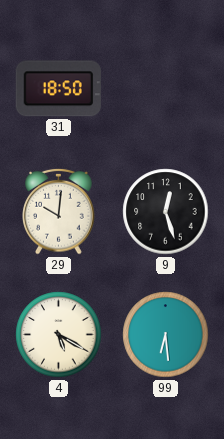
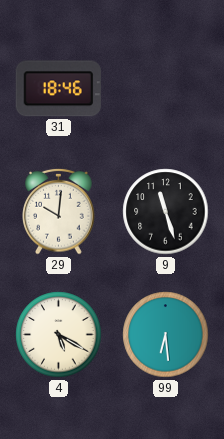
31: 18:50 -> 18:46 (58, 89)
9: 12:27 -> 11:27 (166, 212)
